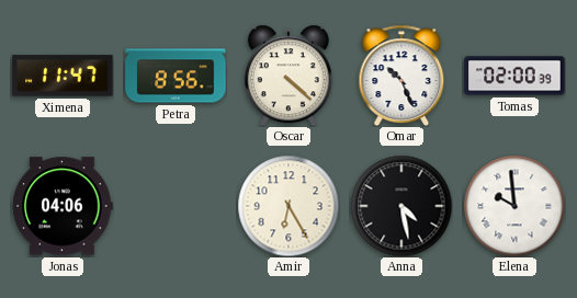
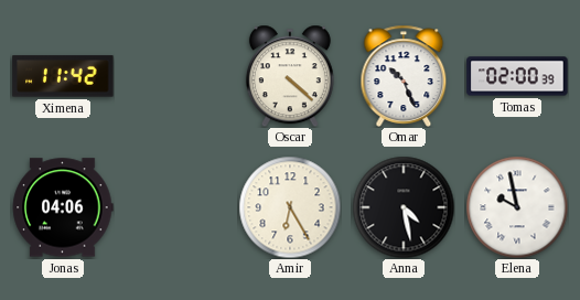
Ximena: 11:47 -> 11:42 (63, 76)
Petra: 8:56 -> none (176, 76)
Elena: 9:59 -> 9:58 (517, 207)
